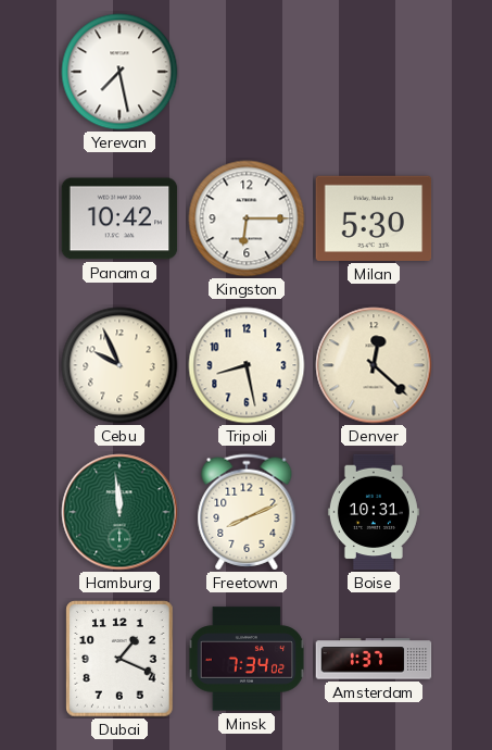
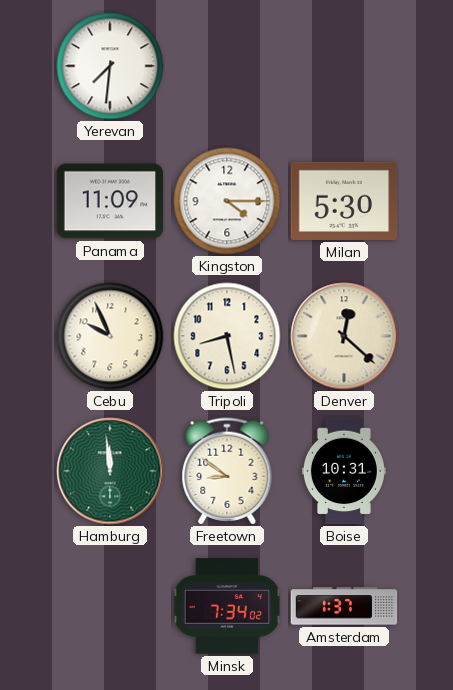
Yerevan: 7:28 -> 7:31 (110, 66)
Panama: 10:42 -> 11:09 (110, 201)
Kingston: 6:15 -> 4:15 (227, 201)
Freetown: 8:11 -> 8:51 (227, 471)
Dubai: 1:19 -> none (119, 659)
